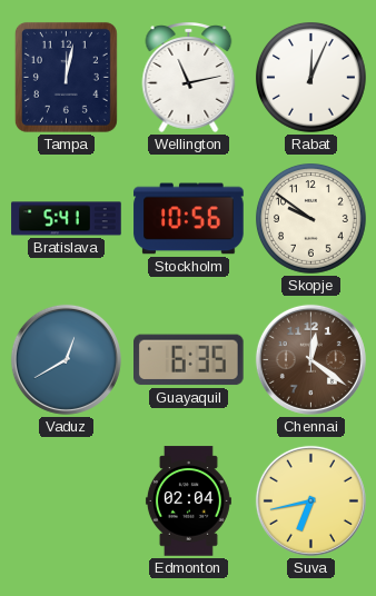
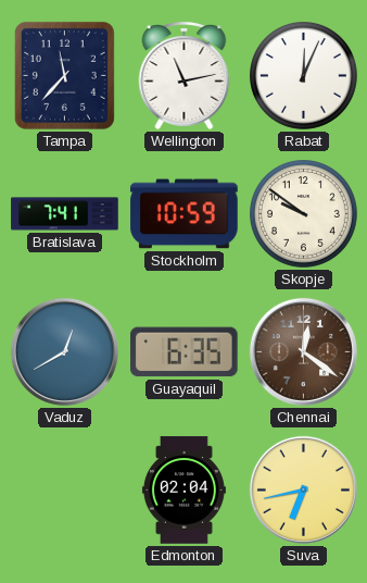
Tampa: 12:02 -> 11:37 (64, 75)
Bratislava: 5:41 -> 7:41 (65, 214)
Stockholm: 10:56 -> 10:59 (185, 214)
